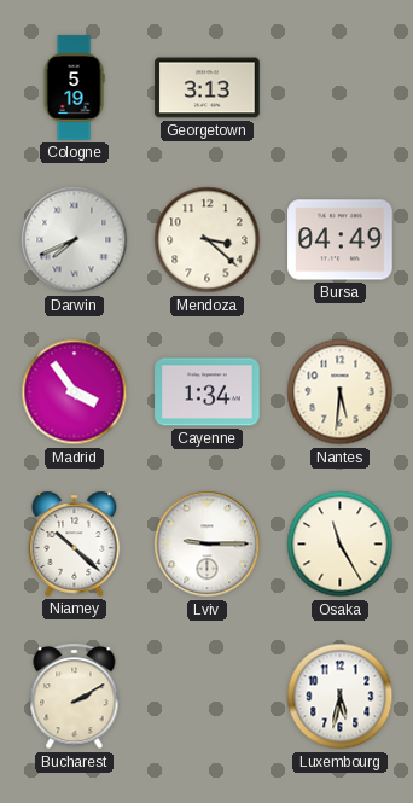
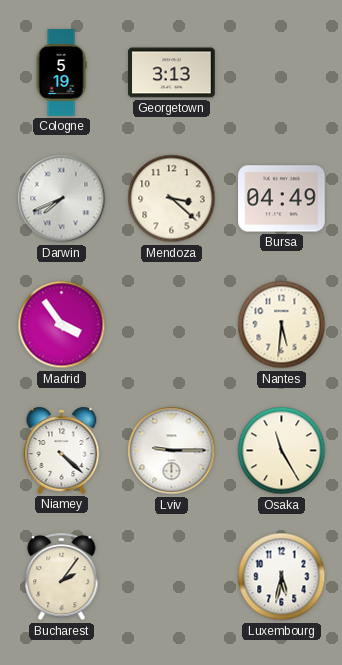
Cayenne: 1:34 -> none (208, 392)
Niamey: 10:22 -> 4:22 (62, 450)
Bucharest: 2:10 -> 2:06 (62, 577)
